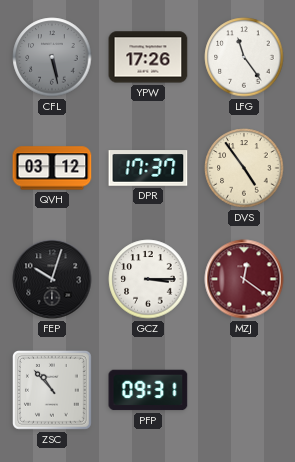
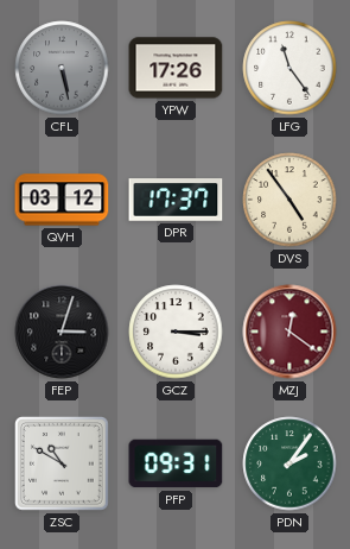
FEP: 10:03 -> 3:03 (62, 332)
ZSC: 10:53 -> 10:50 (63, 465)
PDN: none -> 2:06 (289, 463)
